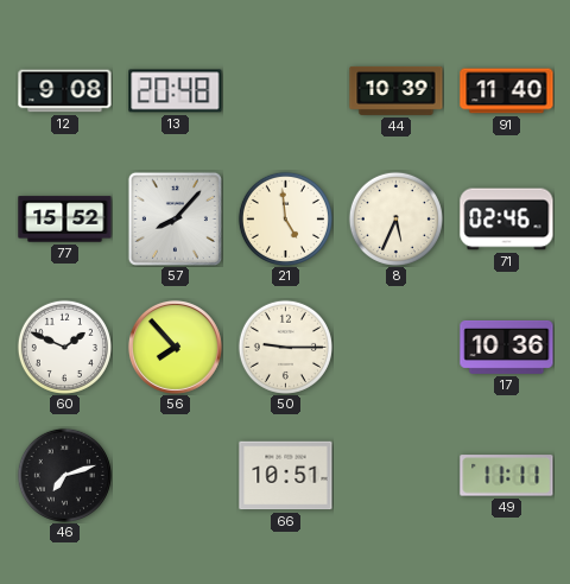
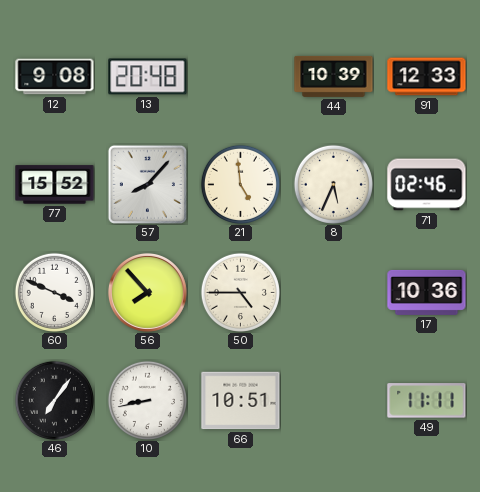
91: 11:40 -> 12:33 (427, 77)
60: 1:49 -> 3:49 (54, 292)
50: 9:15 -> 4:45 (240, 292)
46: 7:12 -> 7:06 (54, 400)
10: none -> 8:43 (147, 400)
